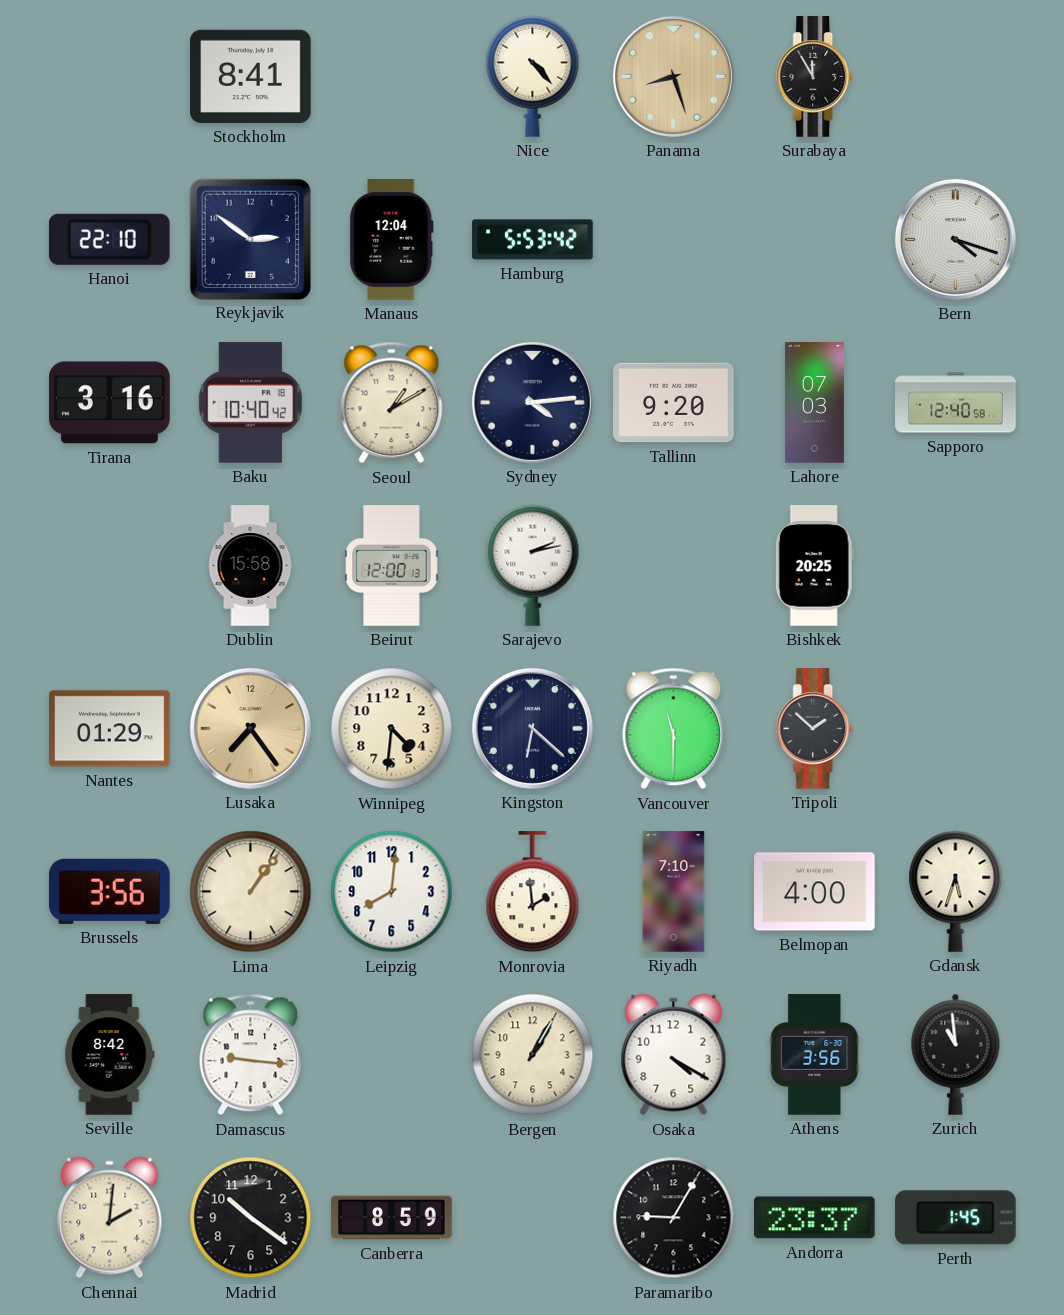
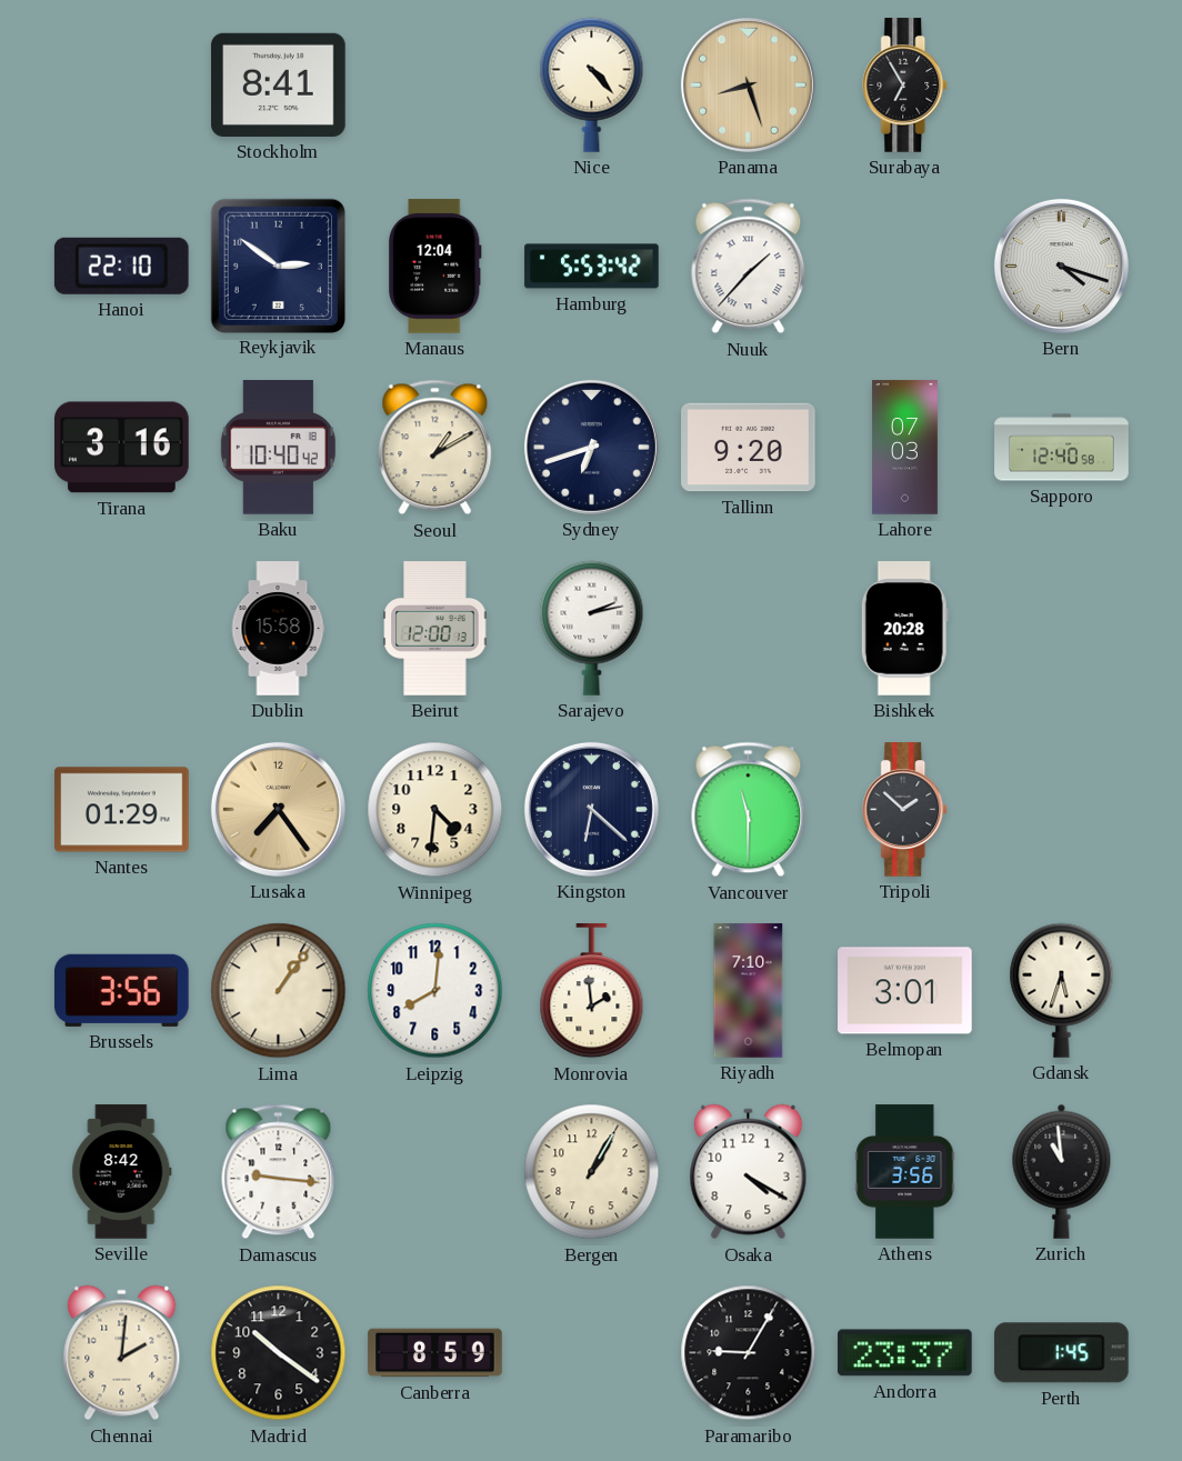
Surabaya: 11:55 -> 6:55 (905, 86)
Nuuk: none -> 1:37 (749, 267)
Sydney: 4:14 -> 6:42 (591, 447)
Bishkek: 20:25 -> 20:28 (904, 629)
Belmopan: 4:00 -> 3:01 (905, 991)
